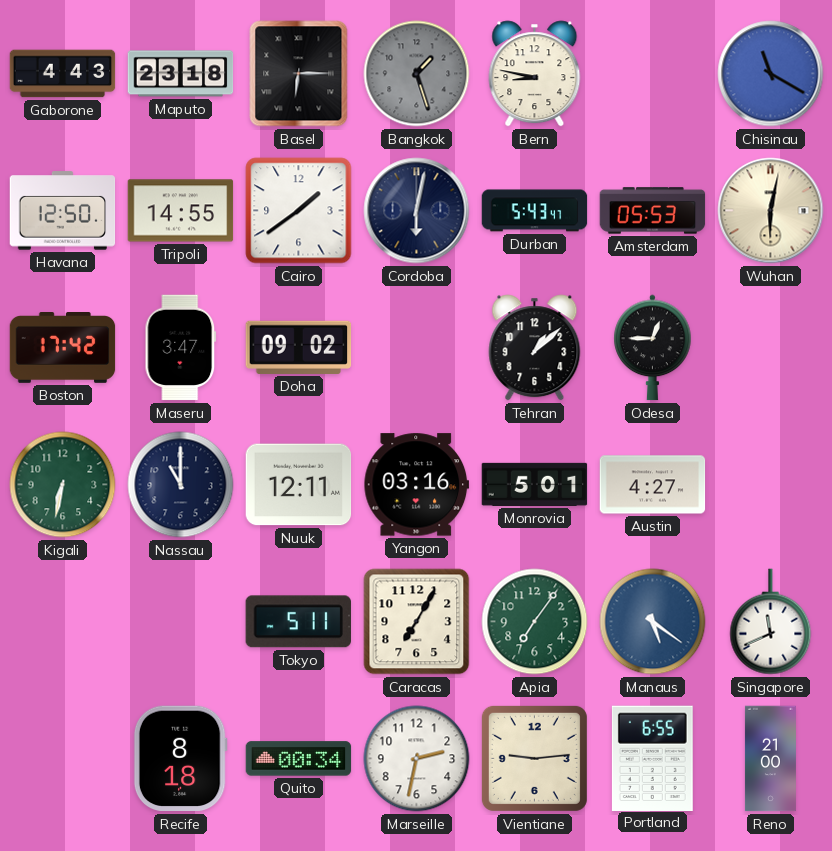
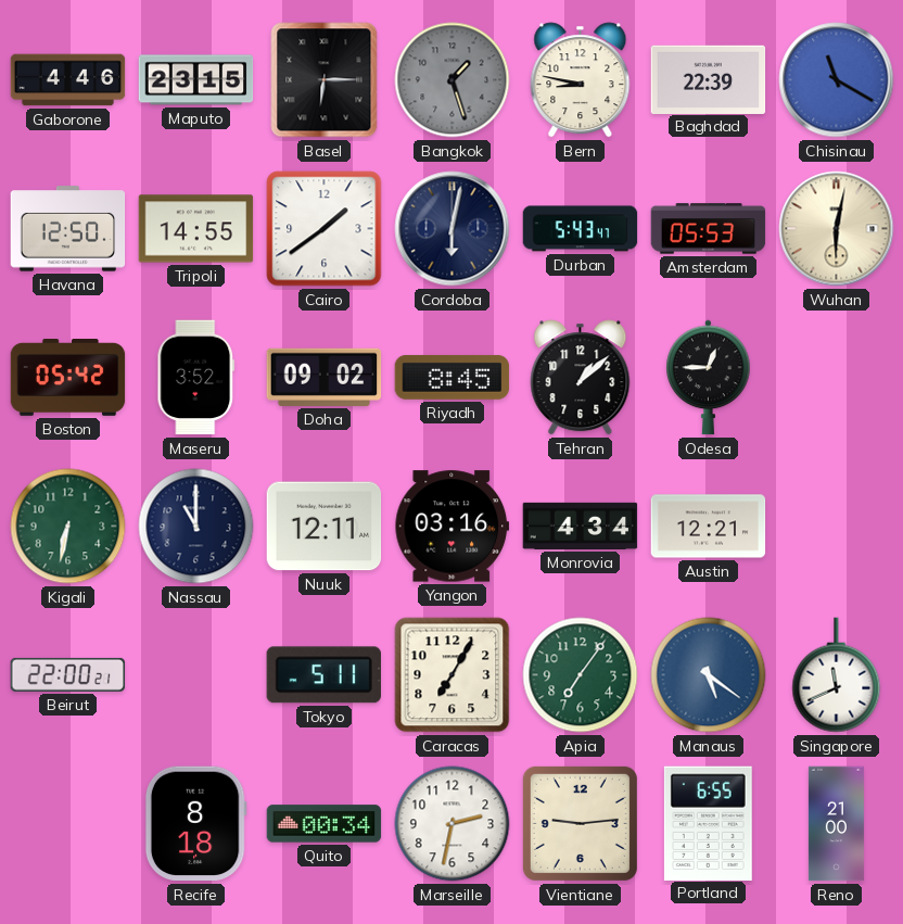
Gaborone: 4:43 -> 4:46 (68, 80)
Maputo: 23:18 -> 23:15 (196, 80)
Baghdad: none -> 22:39 (709, 79)
Boston: 17:42 -> 05:42 (68, 378)
Maseru: 3:47 -> 3:52 (196, 378)
Riyadh: none -> 8:45 (453, 377)
Monrovia: 5:01 -> 4:34 (581, 526)
Austin: 4:27 -> 12:21 (709, 527)
Beirut: none -> 22:00 (68, 674)
